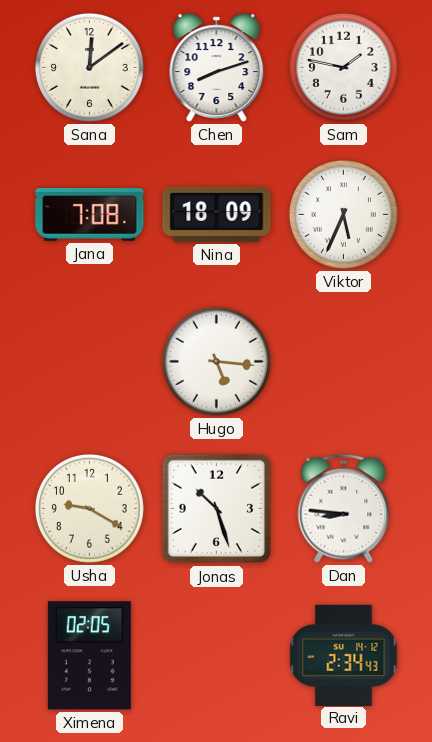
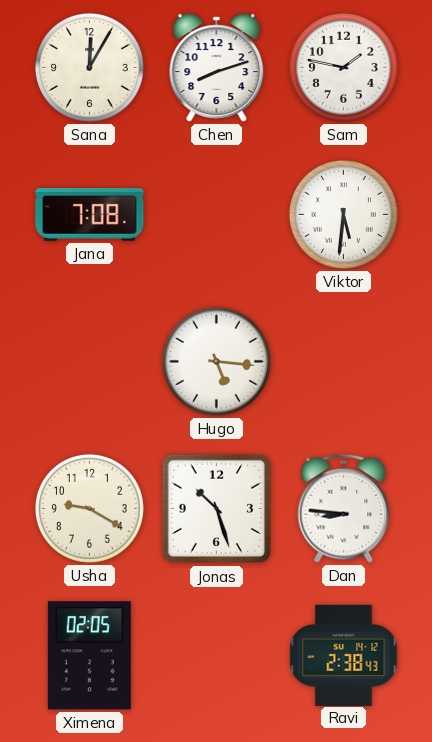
Sana: 12:09 -> 12:05 (89, 67)
Nina: 18:09 -> none (217, 214)
Viktor: 5:34 -> 5:31 (343, 214)
Ravi: 2:34 -> 2:38 (344, 655)
